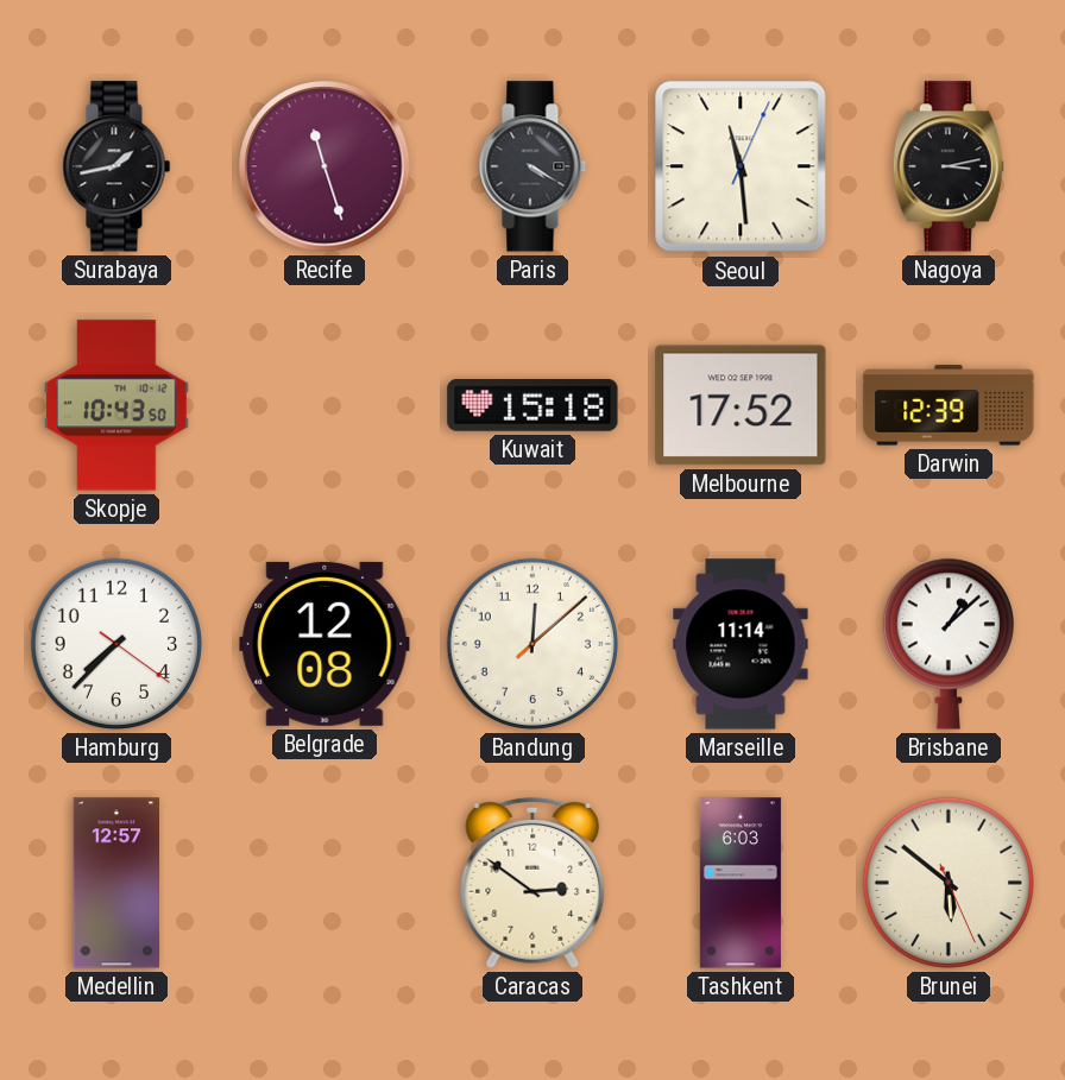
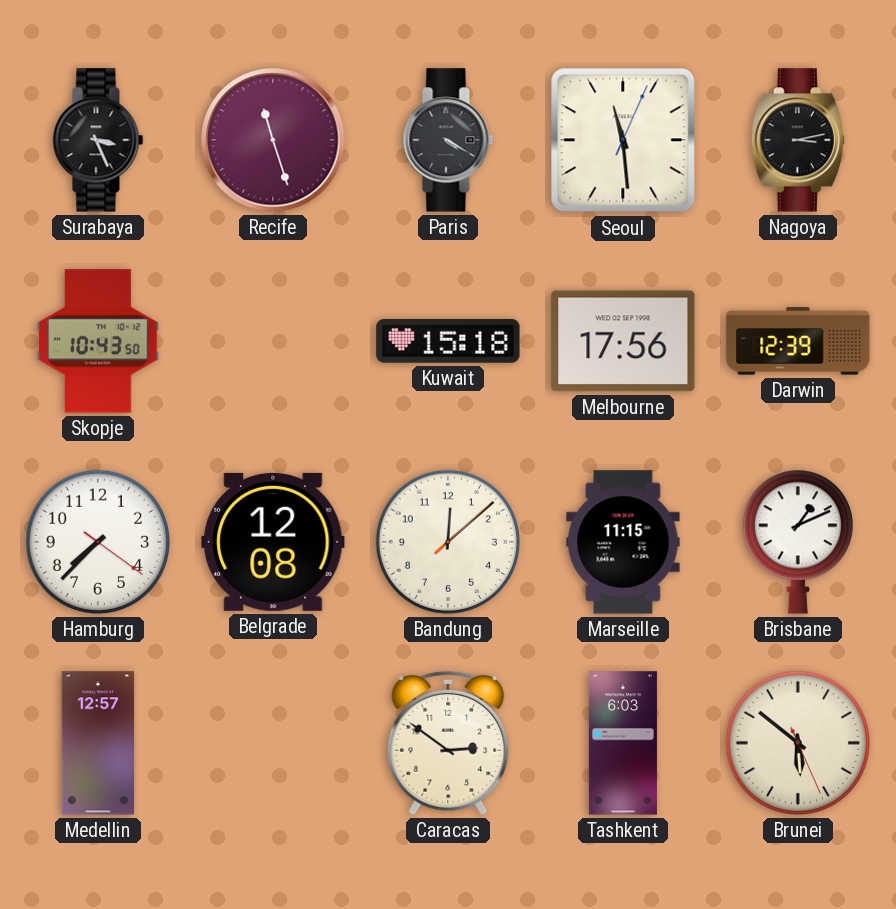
Surabaya: 1:43 -> 3:26 (98, 140)
Melbourne: 17:52 -> 17:56 (623, 341)
Marseille: 11:14 -> 11:15 (623, 542)
Brisbane: 1:08 -> 1:11 (798, 542)
